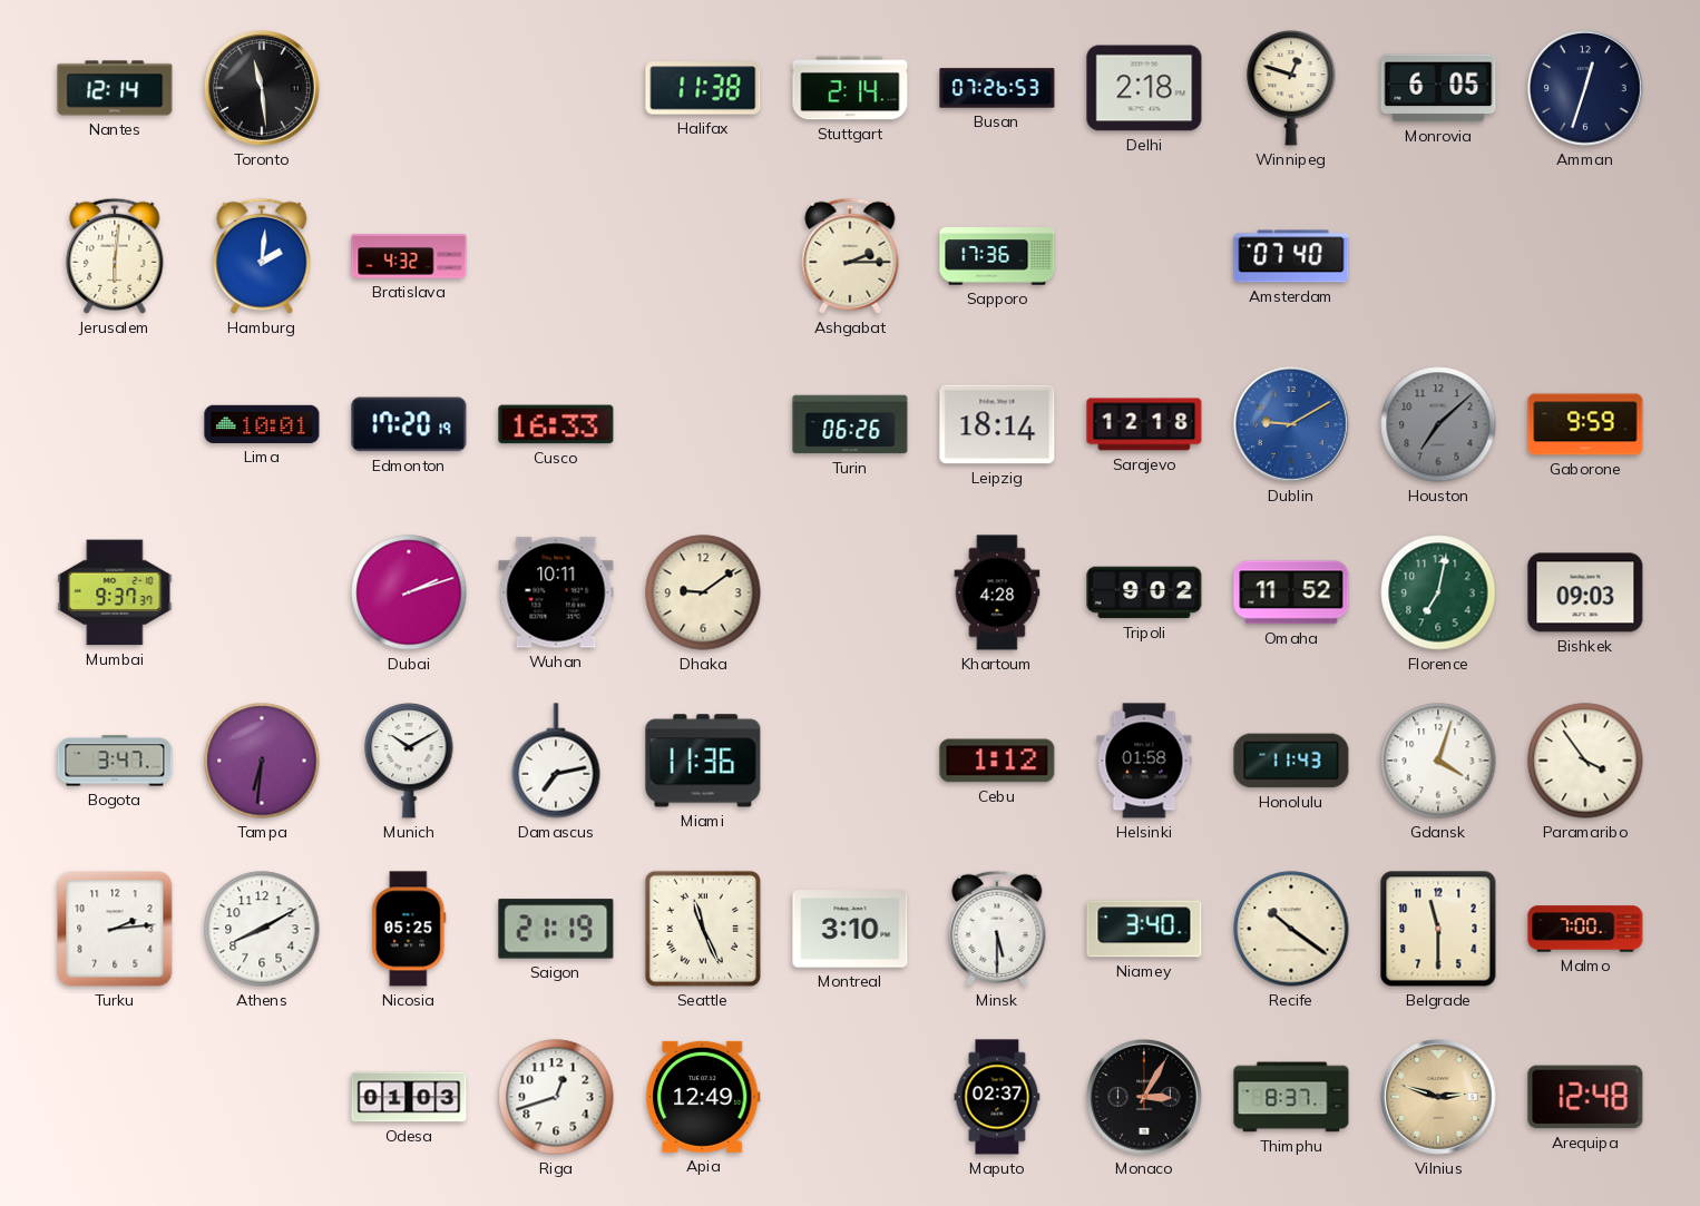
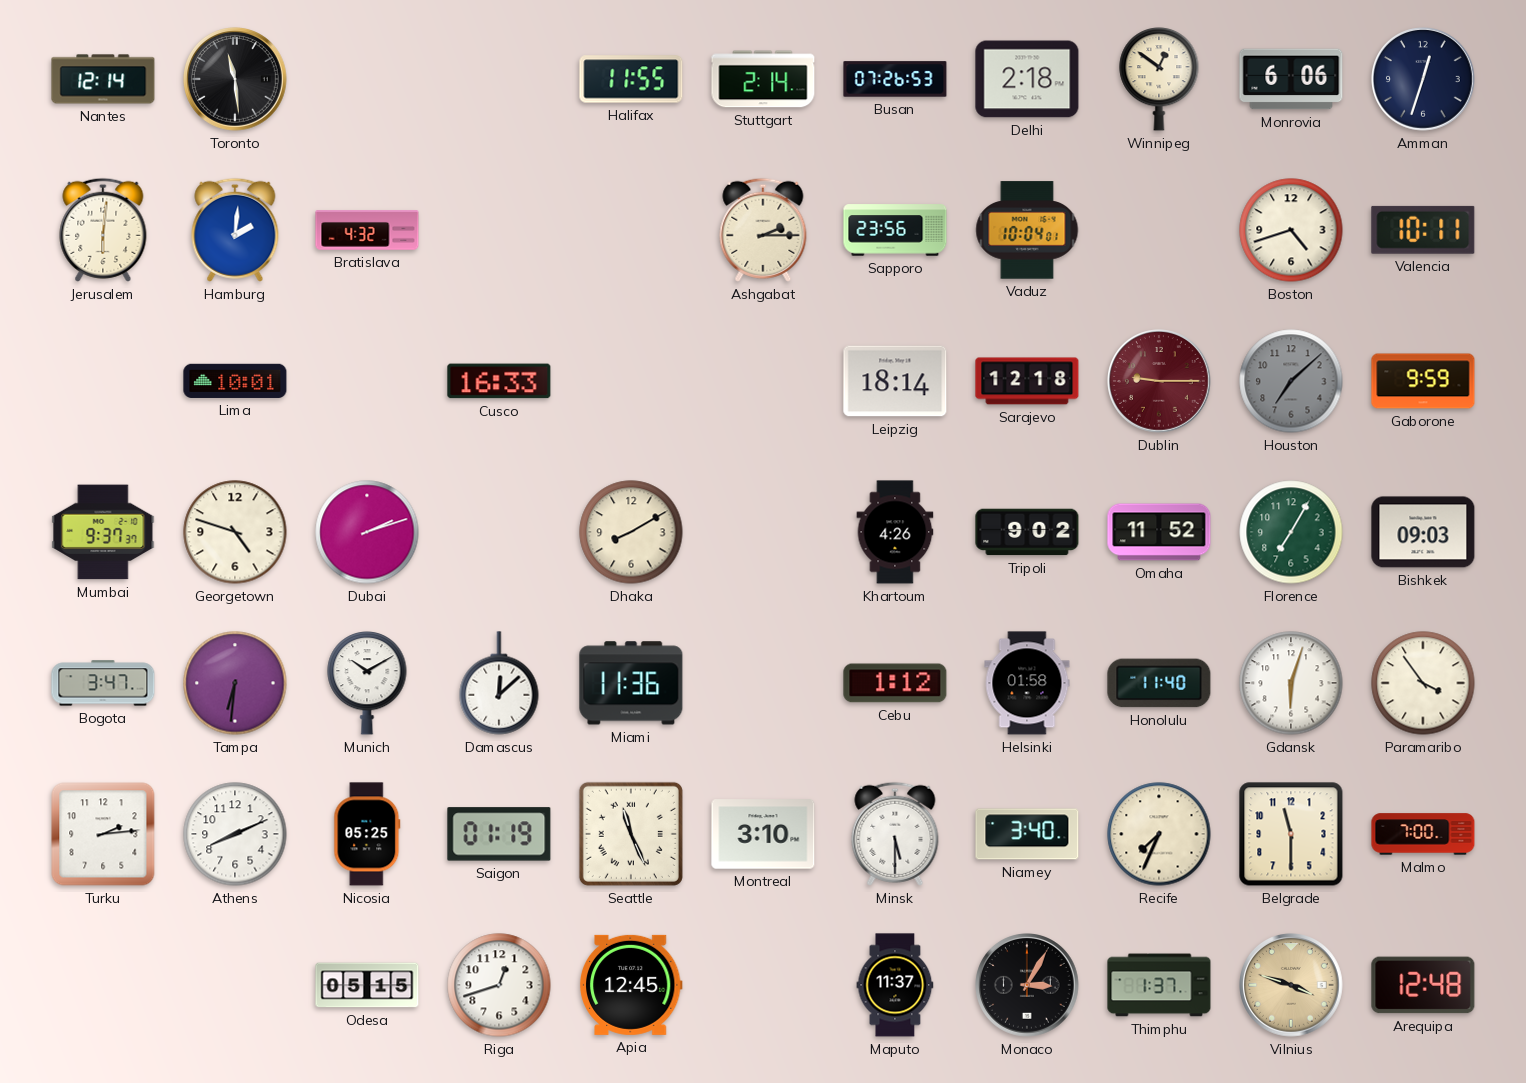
Halifax: 11:38 -> 11:55 (631, 79)
Winnipeg: 12:48 -> 12:51 (1159, 80)
Monrovia: 6:05 -> 6:06 (1291, 79)
Sapporo: 17:36 -> 23:56 (895, 230)
Vaduz: none -> 10:04 (1027, 230)
Amsterdam: 07:40 -> none (1291, 256)
Boston: none -> 4:42 (1291, 230)
Valencia: none -> 10:11 (1423, 230)
Edmonton: 17:20 -> none (409, 424)
Turin: 06:26 -> none (850, 424)
Dublin: 9:10 -> 9:15 (1160, 382)
Dublin dial: blue -> burgundy (1160, 382)
Georgetown: none -> 4:48 (235, 532)
Wuhan: 10:11 -> none (556, 592)
Dhaka: 9:09 -> 8:10 (631, 532)
Khartoum: 4:28 -> 4:26 (895, 532)
Florence: 7:02 -> 7:05 (1291, 532)
Damascus: 7:13 -> 12:08 (499, 683)
Honolulu: 11:43 -> 11:40 (1159, 683)
Gdansk: 4:03 -> 6:03 (1291, 683)
Athens: 8:10 -> 8:11 (235, 834)
Saigon: 21:19 -> 01:19 (499, 834)
Recife: 10:21 -> 7:34 (1159, 834)
Odesa: 01:03 -> 05:15 (367, 985)
Apia: 12:49 -> 12:45 (631, 985)
Maputo: 02:37 -> 11:37 (895, 985)
Thimphu: 8:37 -> 1:37 (1159, 985)
Vilnius: 2:48 -> 3:48 (1292, 986)
